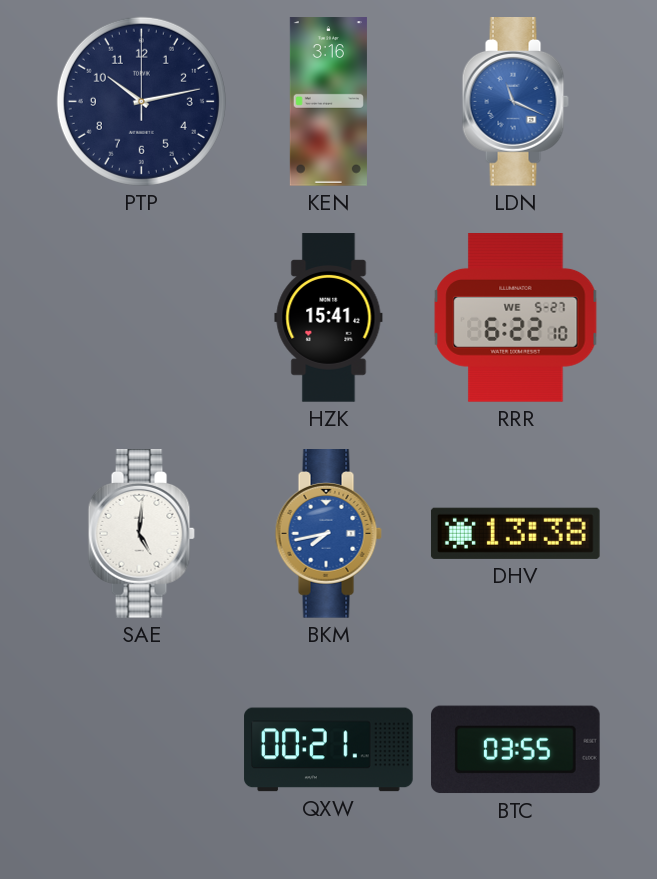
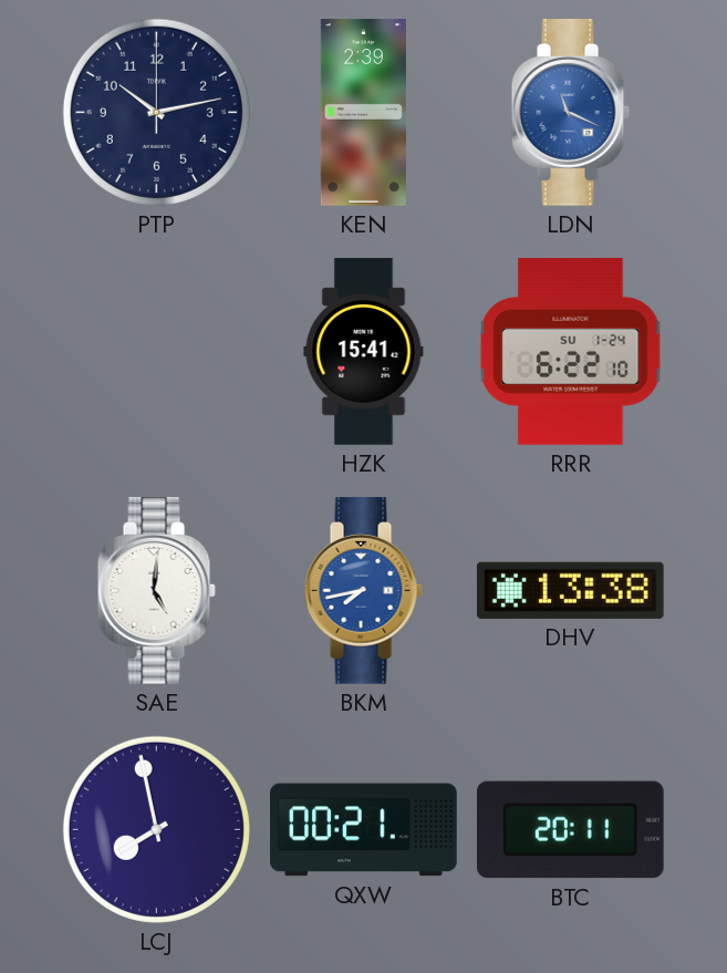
KEN: 3:16 -> 2:39 (363, 113)
RRR date: WE 5-27 -> SU 1-24 (571, 352)
LCJ: none -> 7:58 (156, 829)
BTC: 03:55 -> 20:11 (570, 830)
